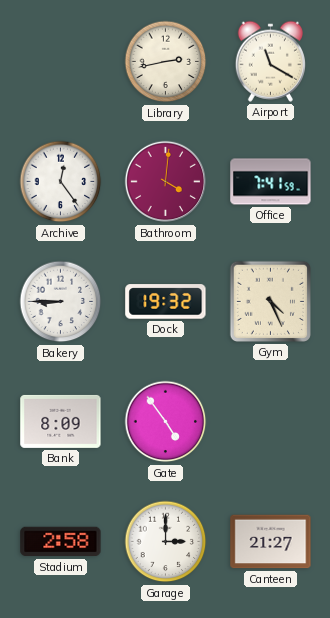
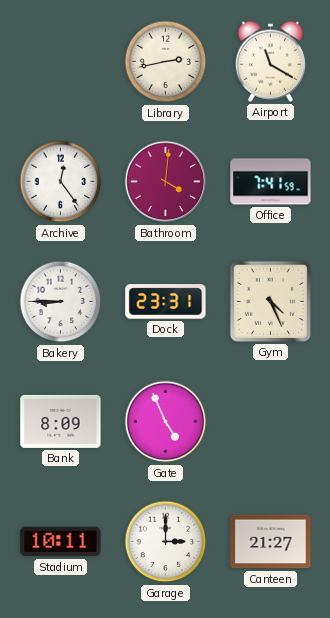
Dock: 19:32 -> 23:31 (166, 302)
Gate: 4:54 -> 4:56 (166, 422)
Stadium: 2:58 -> 10:11 (61, 542)
